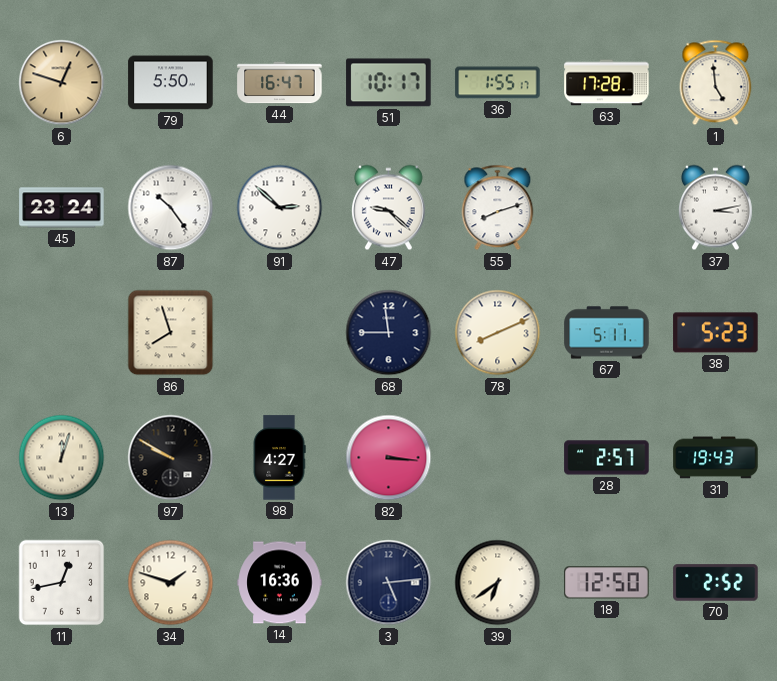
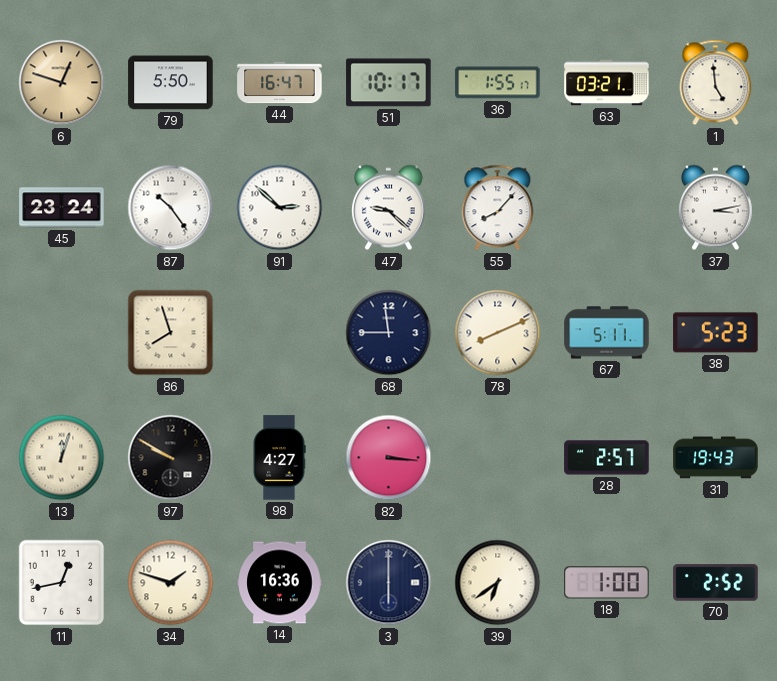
63: 17:28 -> 03:21 (607, 83)
55: 8:12 -> 8:07 (498, 208)
3: 5:14 -> 6:00 (389, 583)
18: 12:50 -> 1:00 (607, 583)
